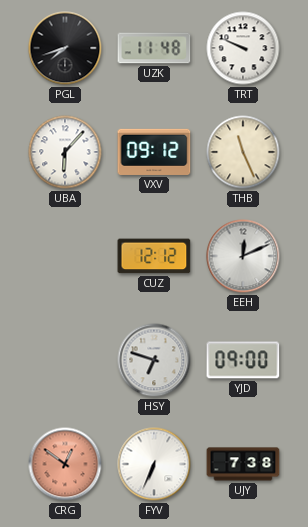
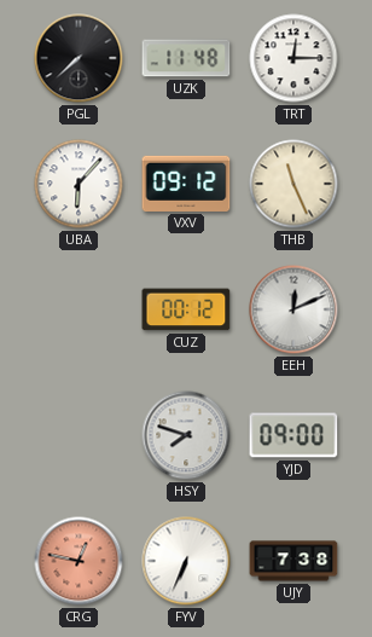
PGL: 7:42 -> 7:38 (79, 58)
TRT: 9:49 -> 12:15 (293, 58)
CUZ: 12:12 -> 00:12 (186, 309)
HSY: 6:48 -> 7:48 (186, 435)
CRG: 12:51 -> 12:47 (79, 561)
